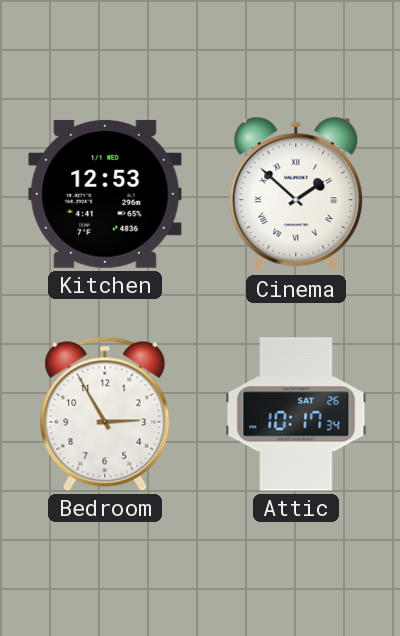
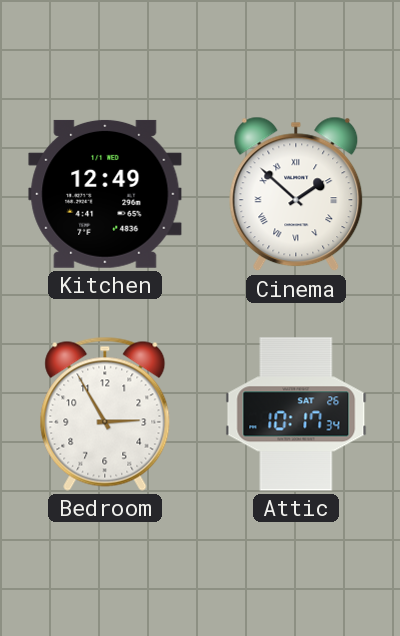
Kitchen: 12:53 -> 12:49 (105, 194)
